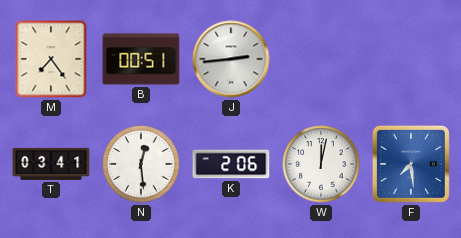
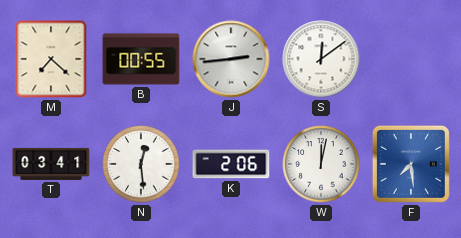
M: 7:24 -> 7:22 (51, 59)
B: 00:51 -> 00:55 (141, 59)
S: none -> 12:09 (321, 59)
